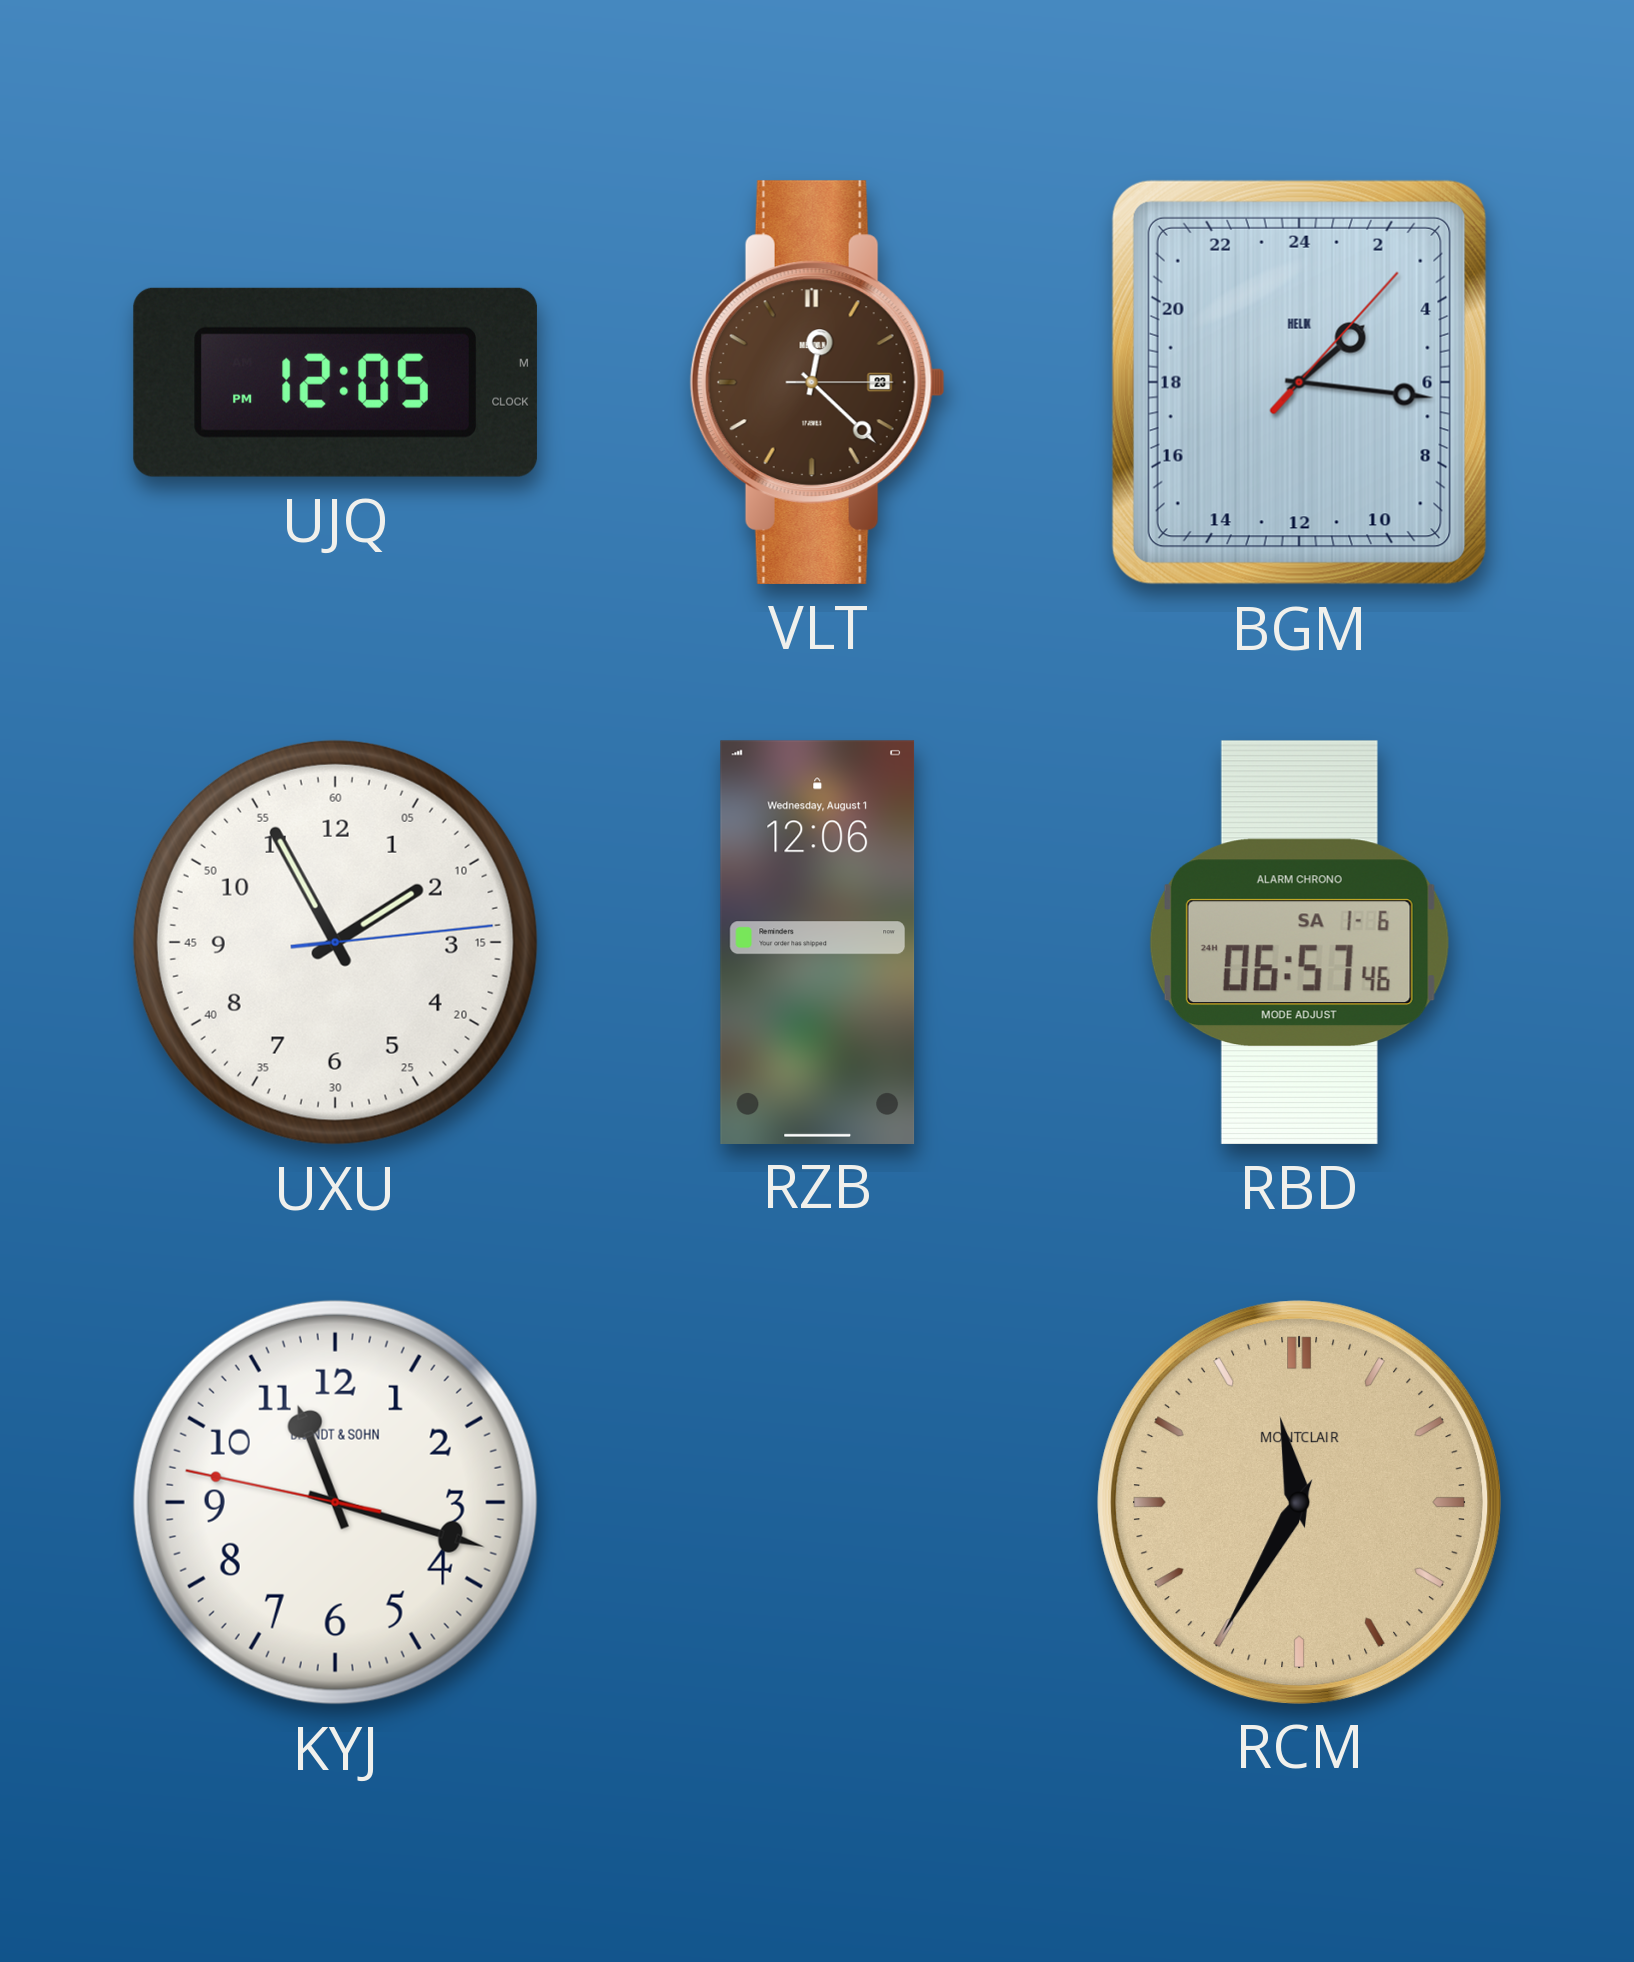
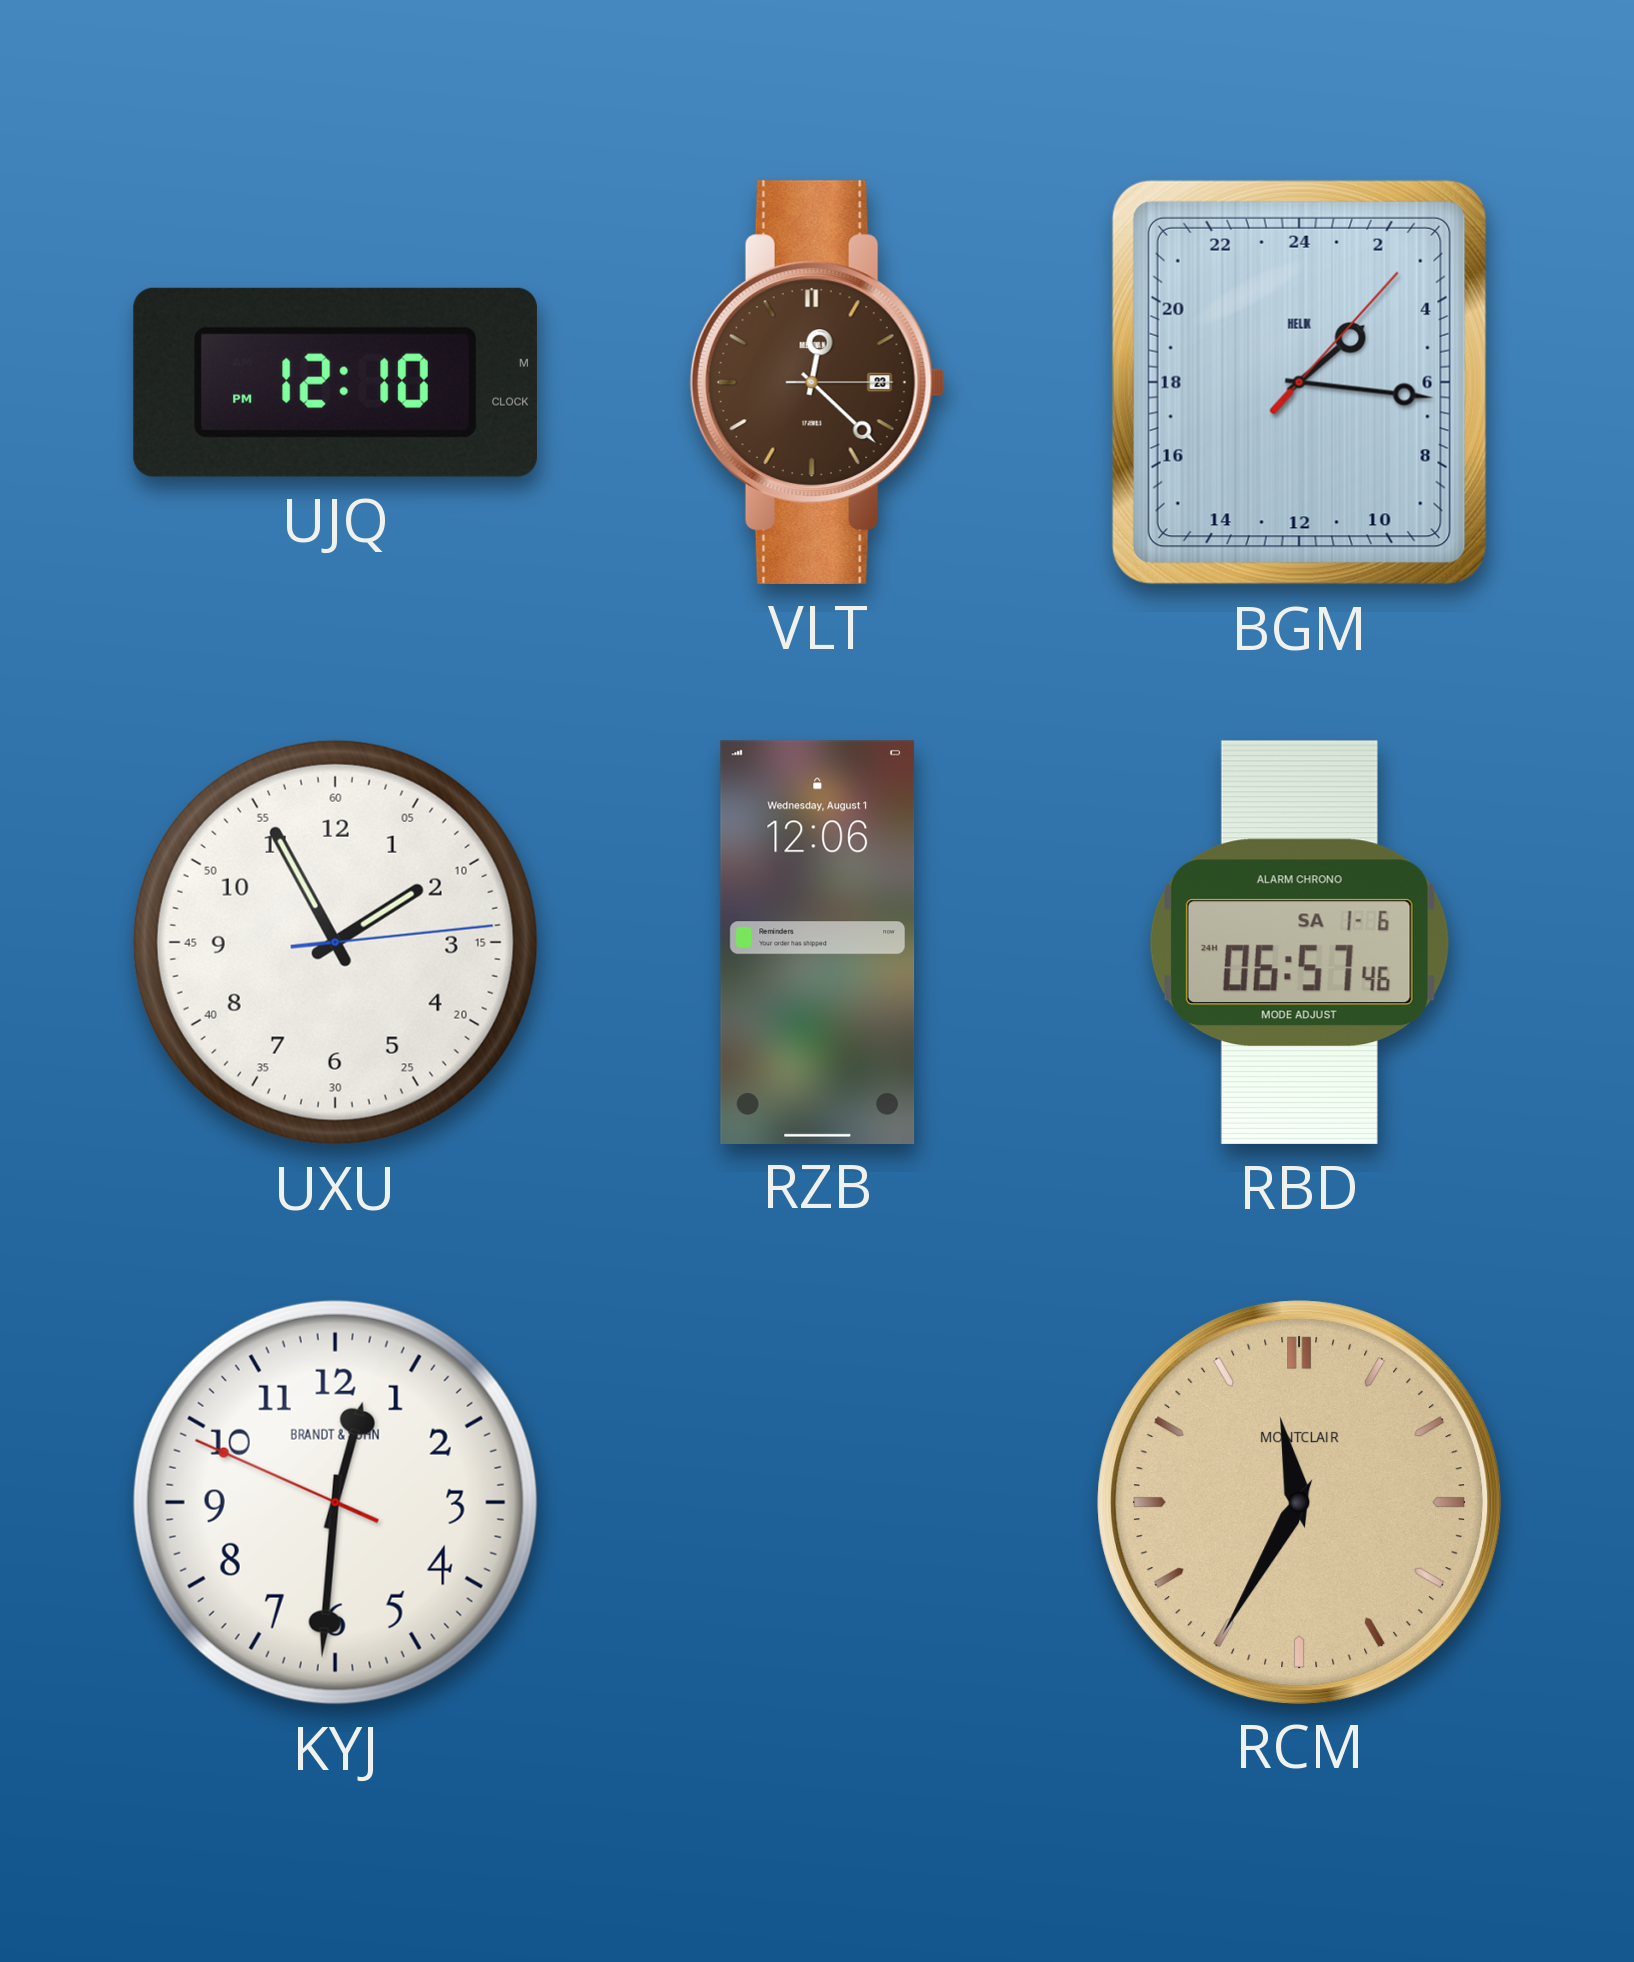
UJQ: 12:05 -> 12:10 (335, 382)
KYJ: 11:17 -> 12:30 (335, 1502)
